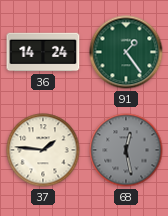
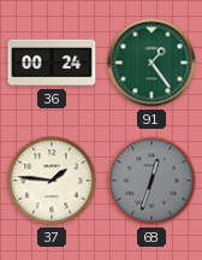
36: 14:24 -> 00:24 (52, 63)
68: 12:28 -> 12:33 (151, 181)
